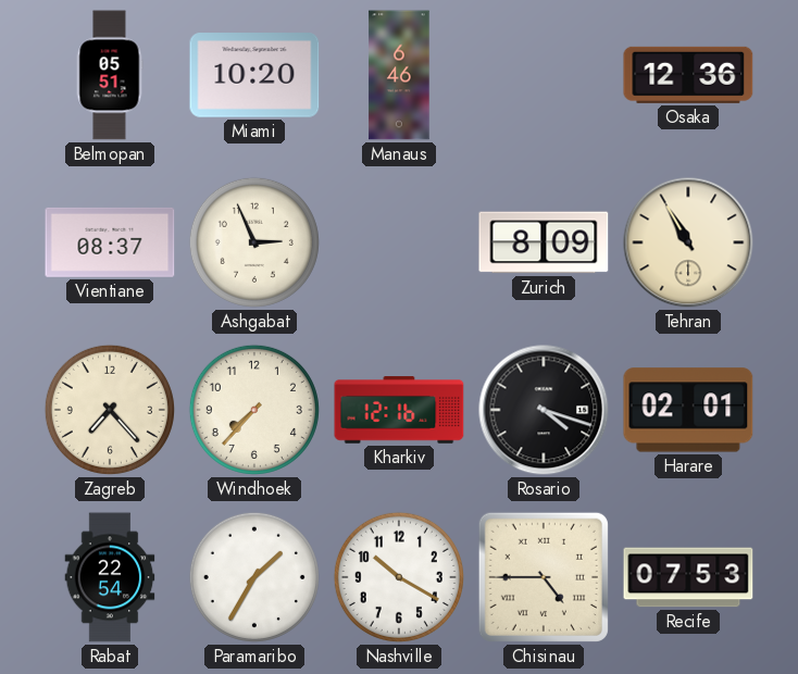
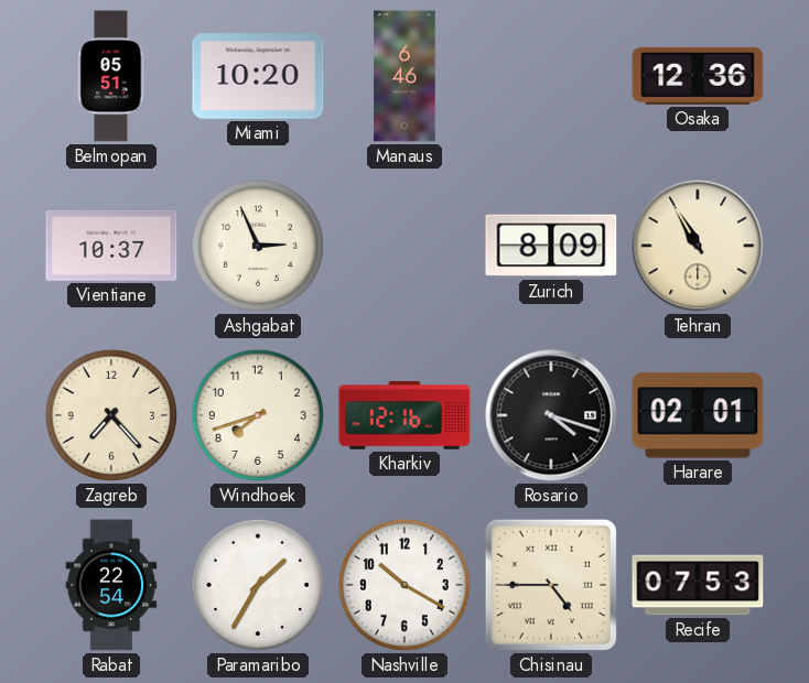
Vientiane: 08:37 -> 10:37 (111, 246)
Windhoek: 7:37 -> 7:42 (258, 415)
